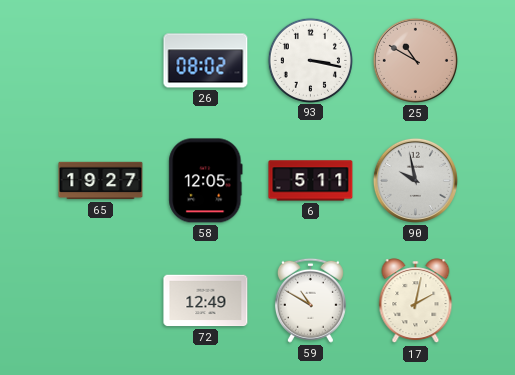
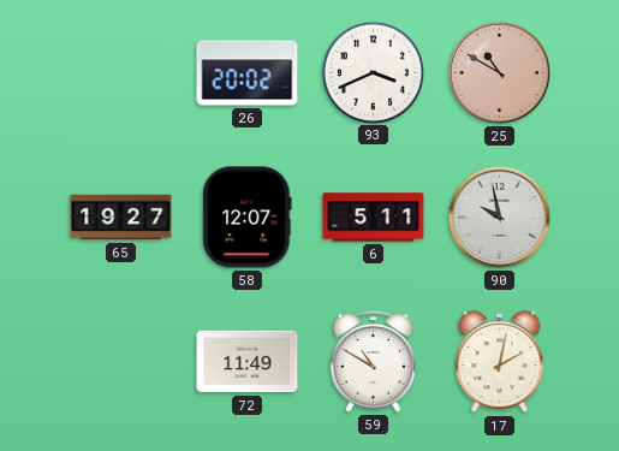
26: 08:02 -> 20:02 (248, 73)
93: 3:17 -> 3:41 (373, 72)
58: 12:05 -> 12:07 (248, 218)
72: 12:49 -> 11:49 (248, 362)
